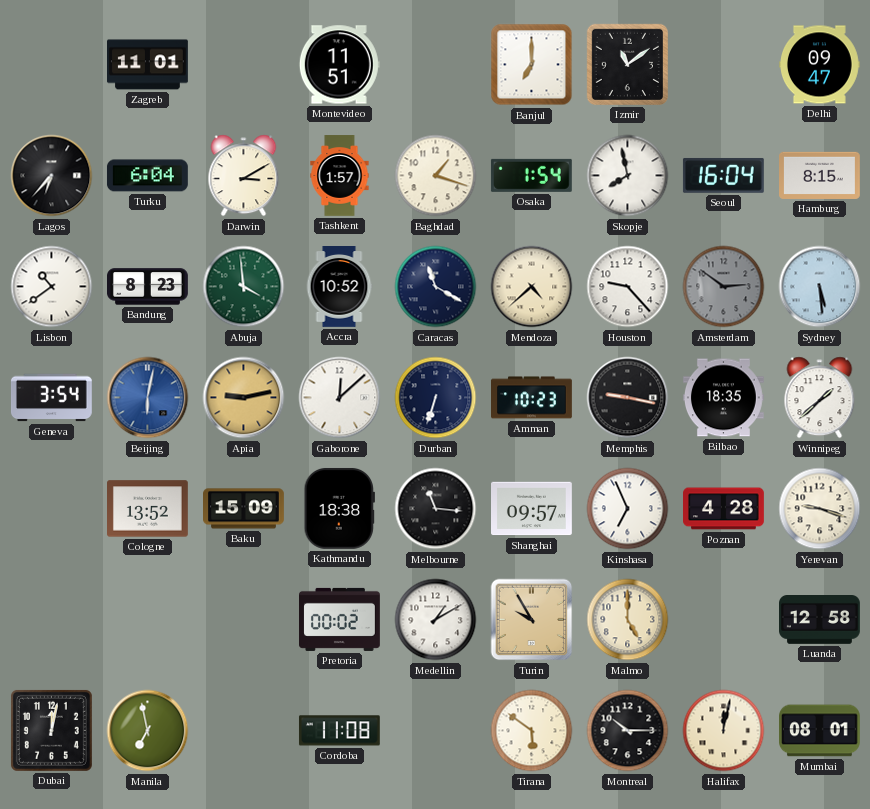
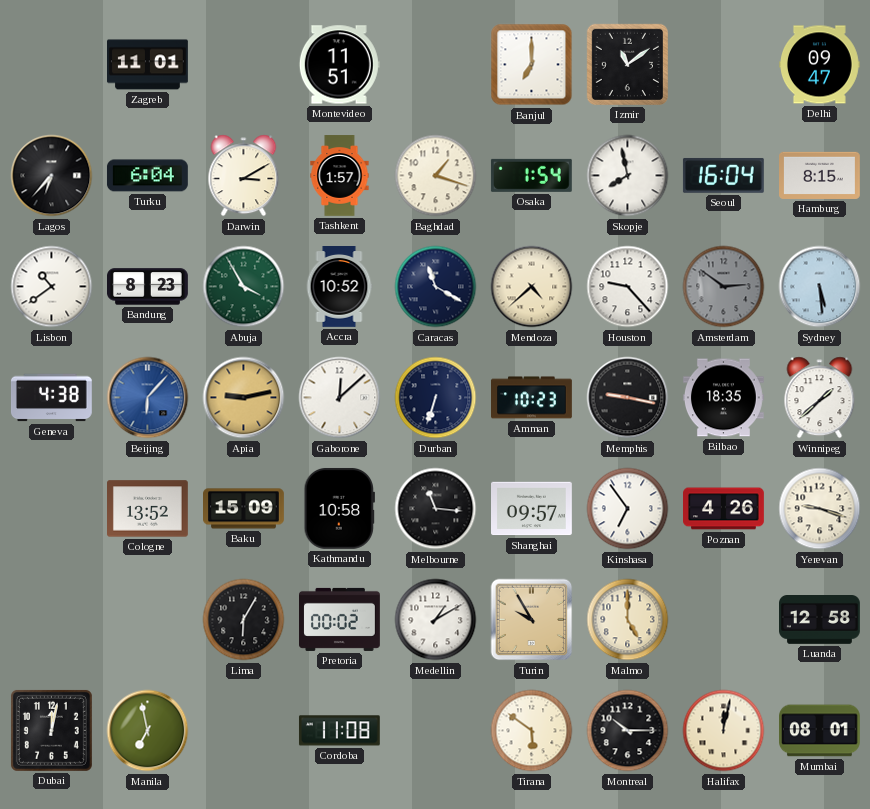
Abuja: 3:59 -> 3:55 (244, 287)
Geneva: 3:54 -> 4:38 (51, 398)
Beijing: 6:02 -> 6:07 (148, 398)
Kathmandu: 18:38 -> 10:58 (339, 508)
Kinshasa: 6:56 -> 6:54 (628, 509)
Poznan: 4:28 -> 4:26 (724, 509)
Lima: none -> 6:05 (244, 620)
